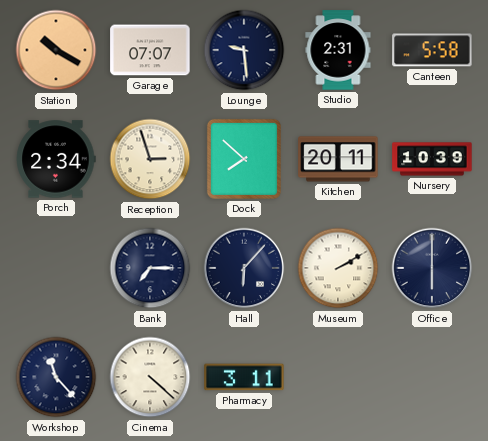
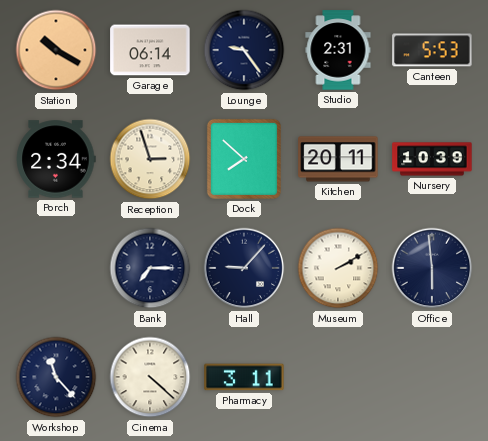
Garage: 07:07 -> 06:14 (150, 50)
Lounge: 9:29 -> 9:24 (244, 50)
Canteen: 5:58 -> 5:53 (432, 50)
Hall: 6:07 -> 9:07 (244, 268)
Office: 6:00 -> 5:59 (432, 268)
